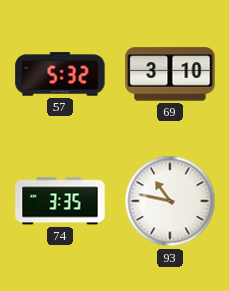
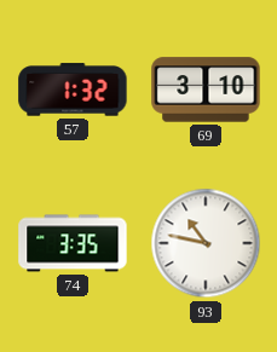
57: 5:32 -> 1:32 (73, 90)
